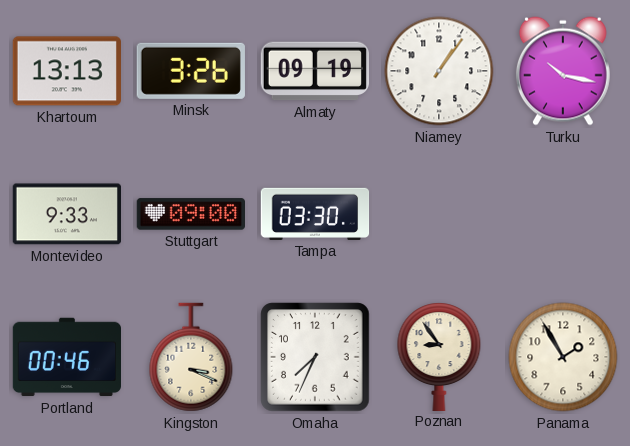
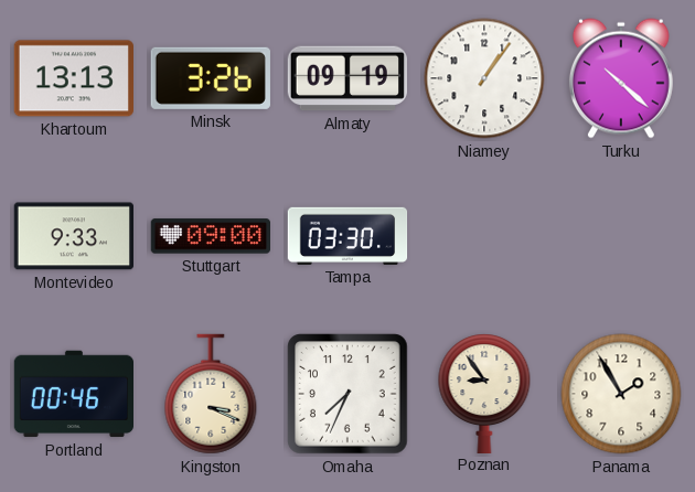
Turku: 10:17 -> 10:22 (621, 78)
